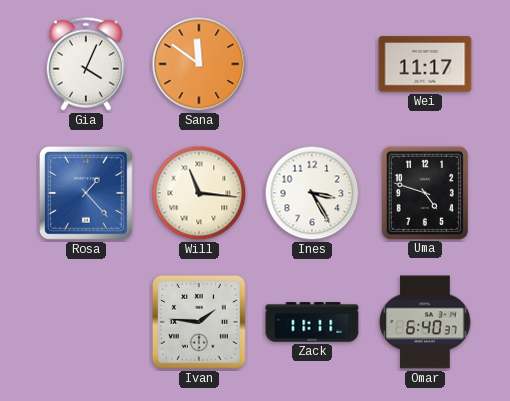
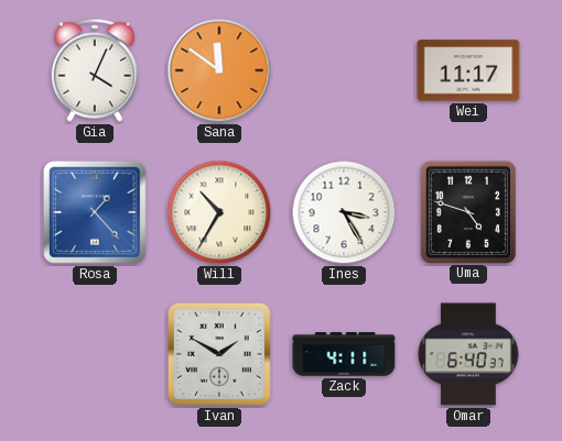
Will: 11:16 -> 10:35 (219, 212)
Ivan: 1:46 -> 1:50 (219, 354)
Zack: 11:11 -> 4:11 (344, 354)
